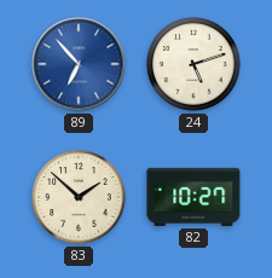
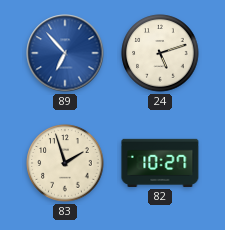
83: 1:52 -> 1:57 (65, 163)
